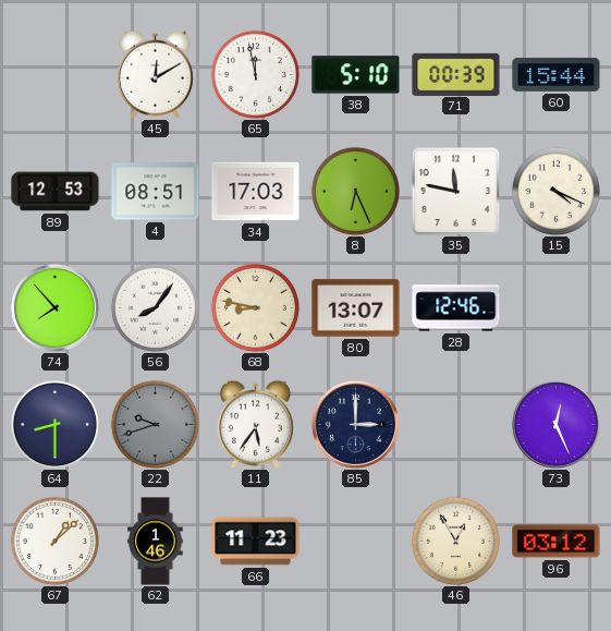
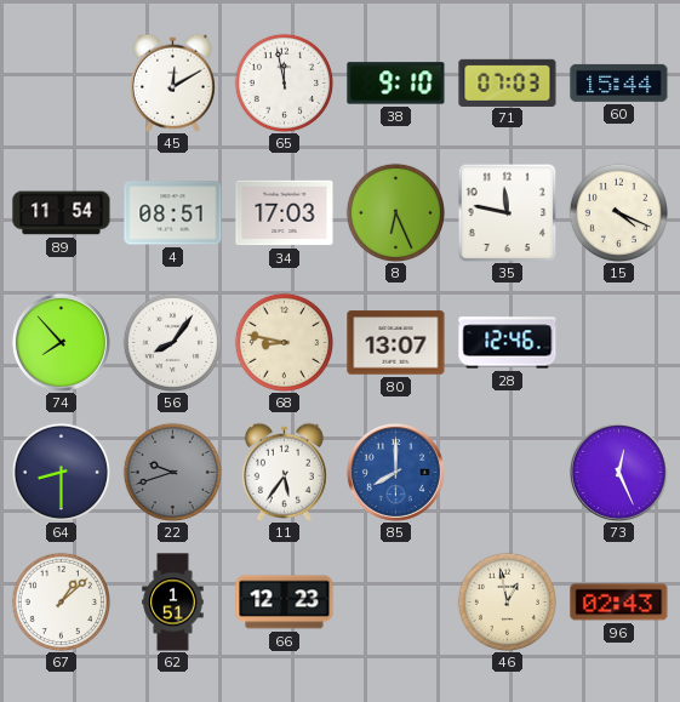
38: 5:10 -> 9:10 (396, 84)
71: 00:39 -> 07:03 (508, 82)
89: 12:53 -> 11:54 (62, 213)
85: 3:00 -> 8:00 (395, 472)
85 dial: navy -> blue (395, 472)
62: 1:46 -> 1:51 (173, 603)
66: 11:23 -> 12:23 (285, 603)
46: 12:55 -> 12:58 (507, 601)
96: 03:12 -> 02:43 (619, 603)
